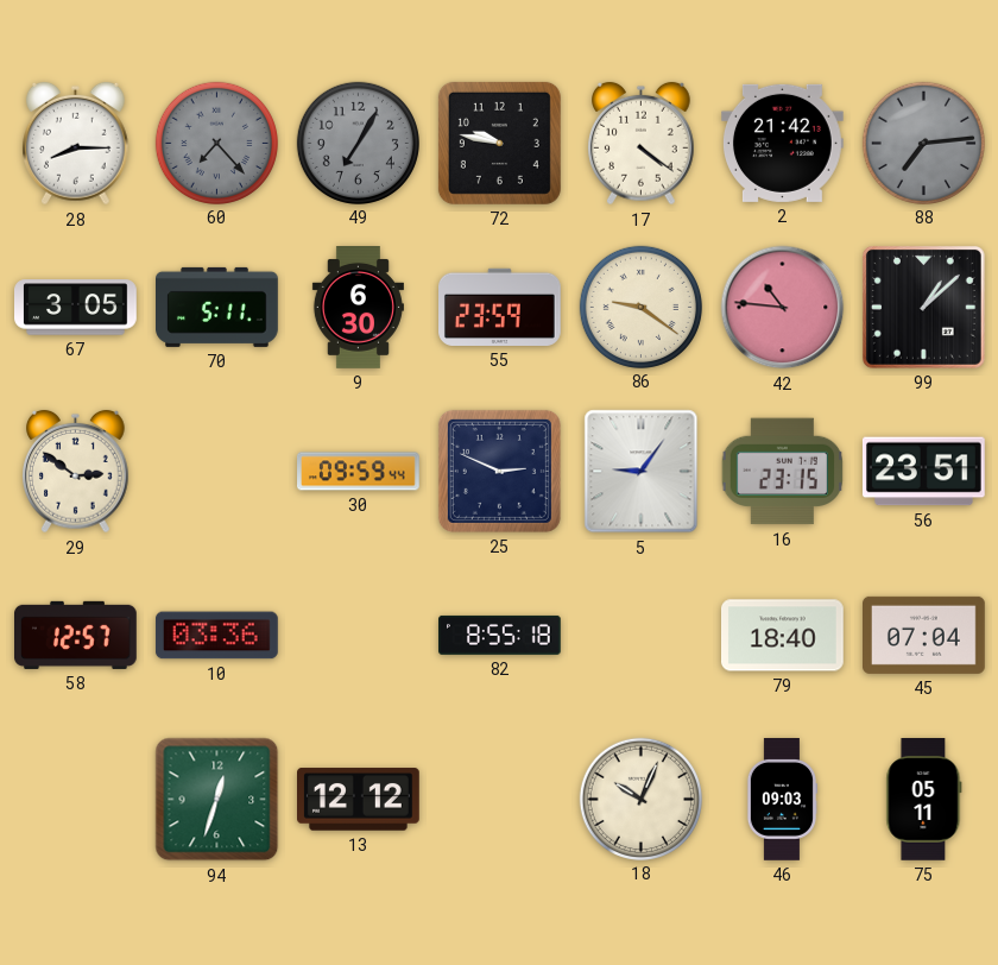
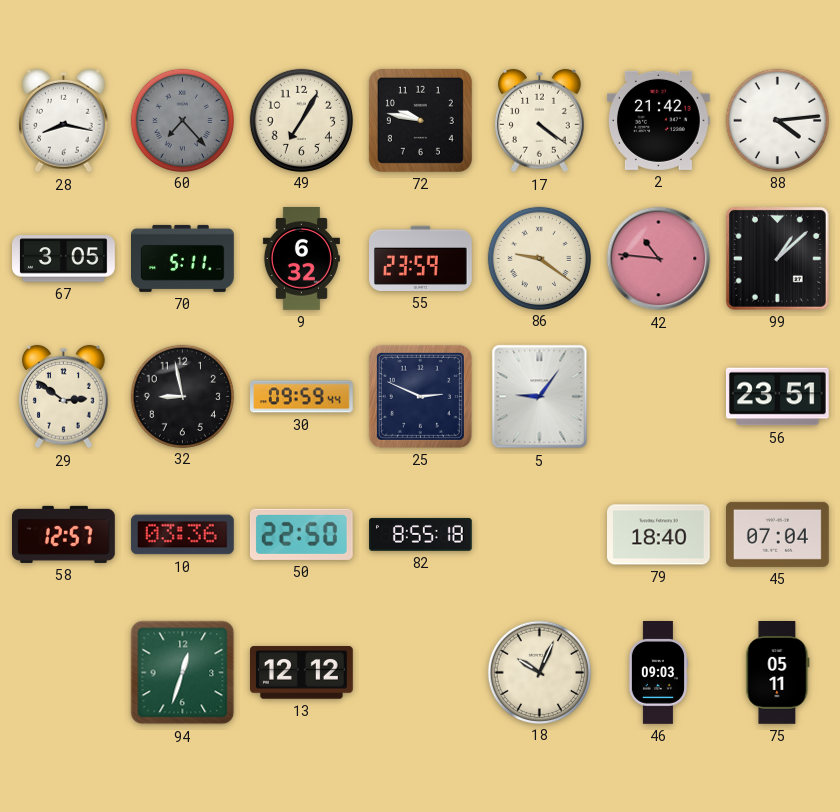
28: 8:15 -> 8:17 (64, 121)
49 dial: grey -> cream (301, 120)
88: 7:14 -> 4:14 (777, 120)
88 dial: grey -> white (777, 120)
9: 6:30 -> 6:32 (301, 259)
32: none -> 8:58 (182, 396)
16: 23:15 -> none (782, 472)
50: none -> 22:50 (301, 534)
